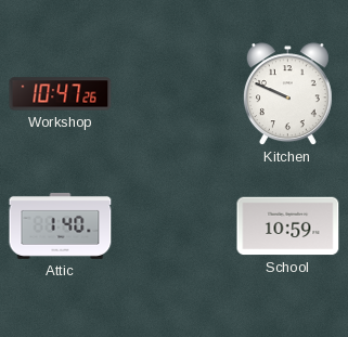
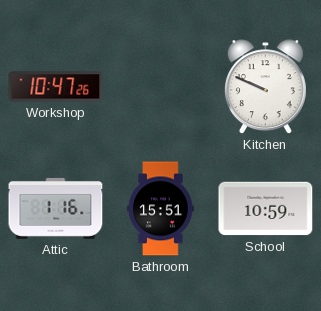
Attic: 1:40 -> 1:16 (56, 208)
Bathroom: none -> 15:51 (161, 209)
